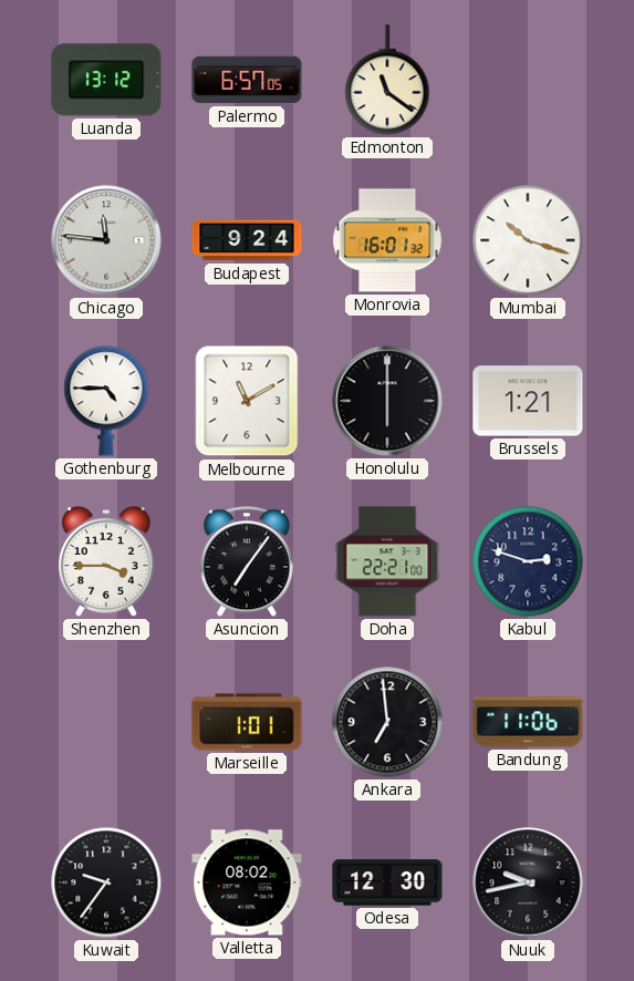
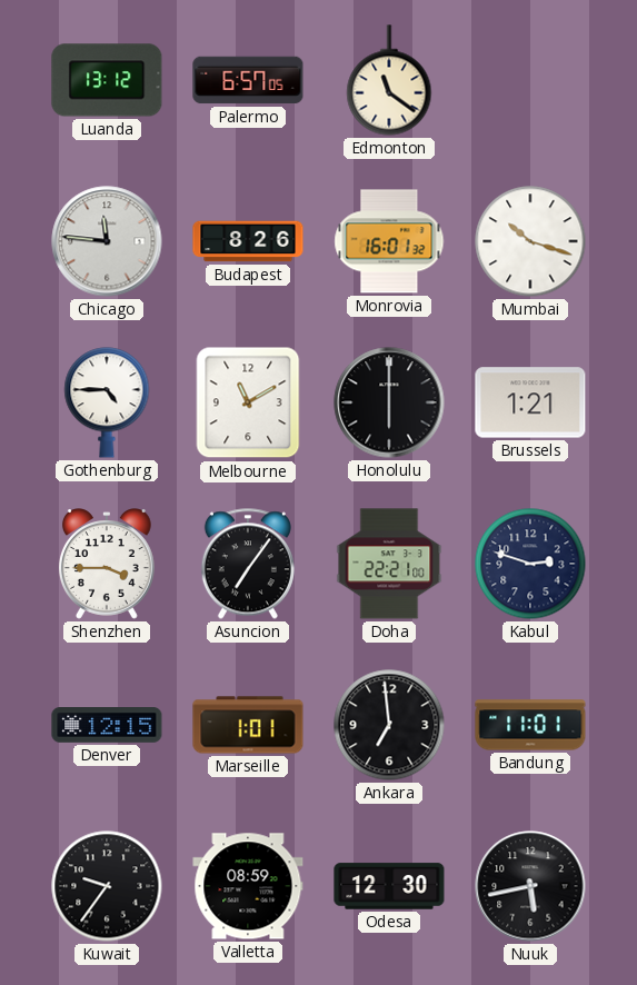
Budapest: 9:24 -> 8:26 (248, 241)
Denver: none -> 12:15 (107, 726)
Bandung: 11:06 -> 11:01 (530, 725)
Valletta: 08:02 -> 08:59 (248, 886)
Nuuk: 9:43 -> 5:43 (530, 886)
